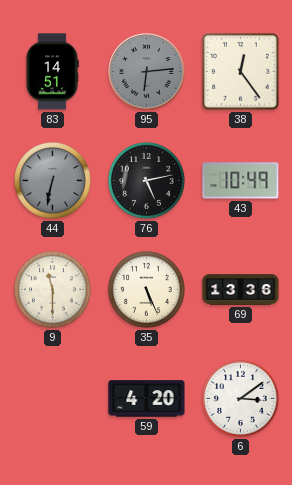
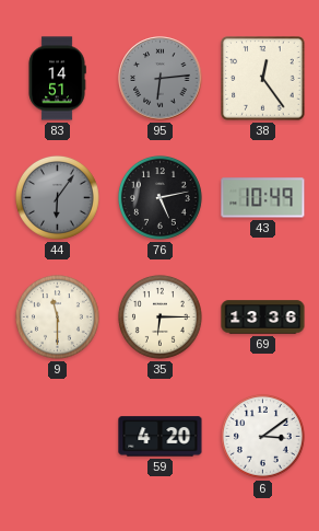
44: 6:32 -> 6:06 (57, 197)
35: 5:26 -> 6:15 (159, 316)
